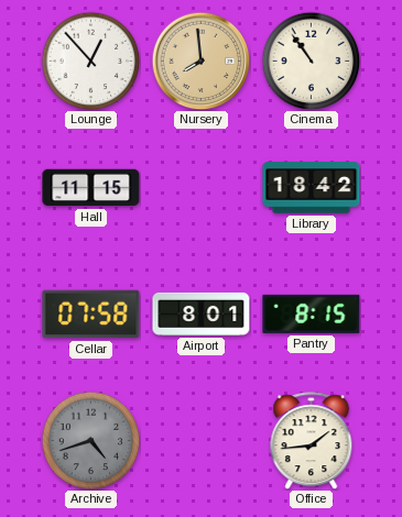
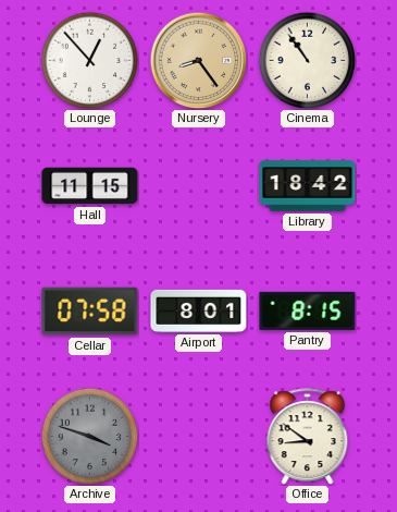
Nursery: 7:59 -> 8:24 (198, 60)
Archive: 4:42 -> 3:48 (89, 436)
Office: 1:44 -> 8:51 (308, 437)
